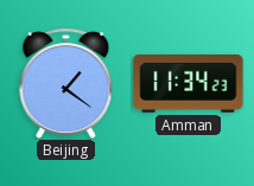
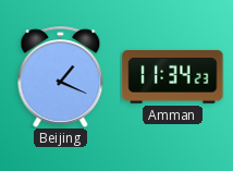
Beijing: 1:21 -> 1:19 (61, 76)
